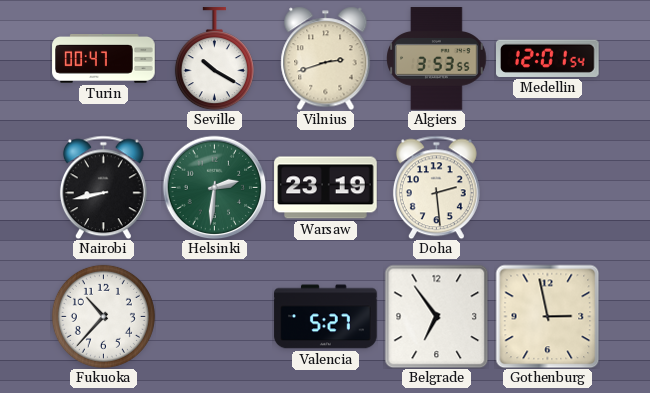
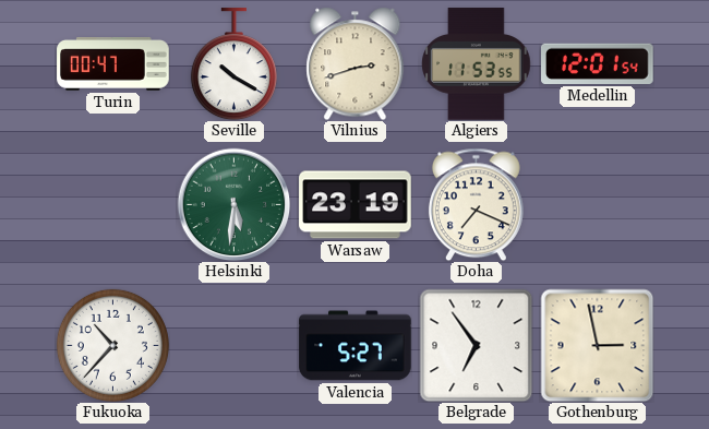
Algiers: 3:53 -> 11:53 (477, 64)
Nairobi: 8:43 -> none (103, 187)
Helsinki: 2:31 -> 5:31 (233, 204)
Doha: 2:29 -> 7:19 (476, 204)
